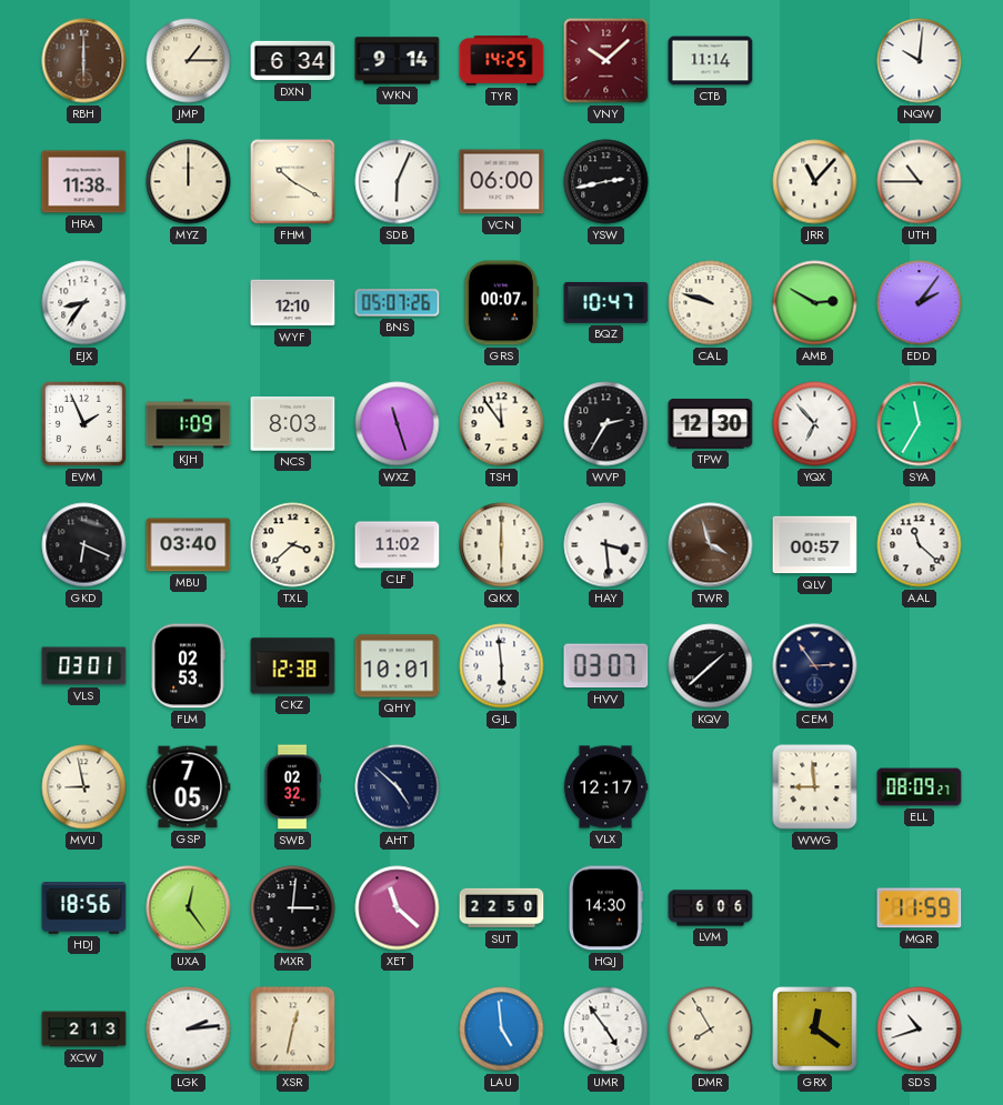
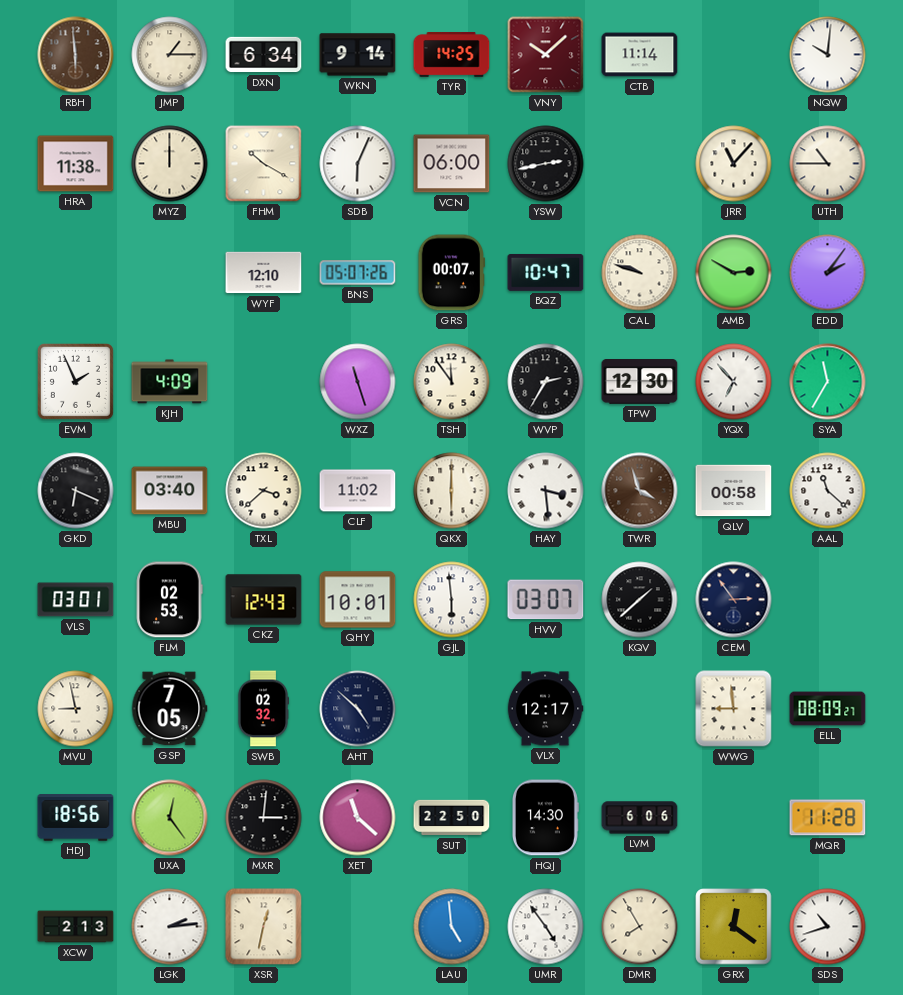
RBH: 6:00 -> 5:59 (76, 55)
EJX: 8:36 -> none (84, 303)
KJH: 1:09 -> 4:09 (170, 382)
NCS: 8:03 -> none (293, 424)
QLV: 00:57 -> 00:58 (734, 491)
CKZ: 12:38 -> 12:43 (264, 600)
MQR: 11:59 -> 11:28 (828, 818)
